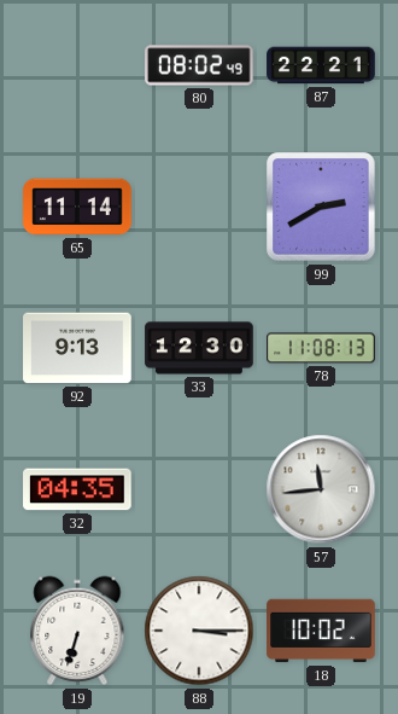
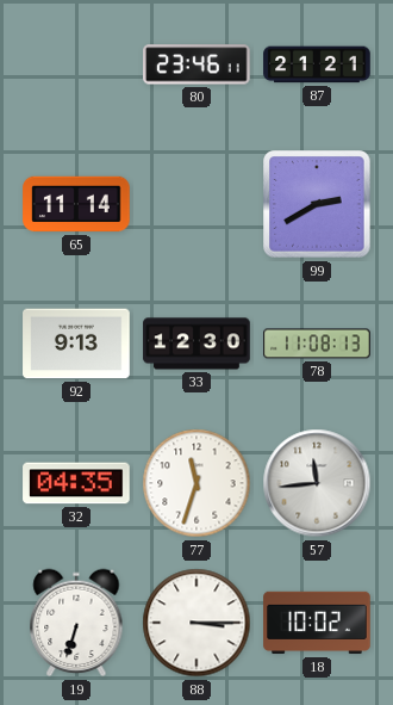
80: 08:02 -> 23:46 (198, 64)
87: 22:21 -> 21:21 (317, 64)
77: none -> 11:33 (196, 483)
